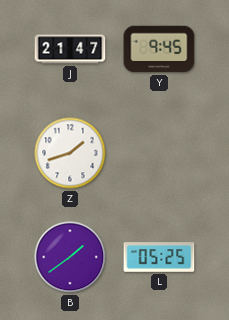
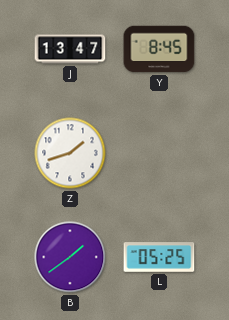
J: 21:47 -> 13:47 (70, 49)
Y: 9:45 -> 8:45 (159, 49)
